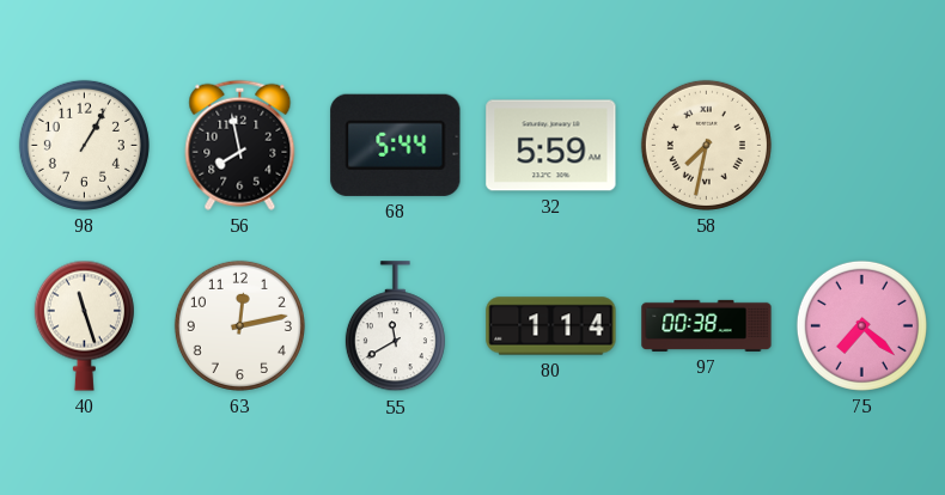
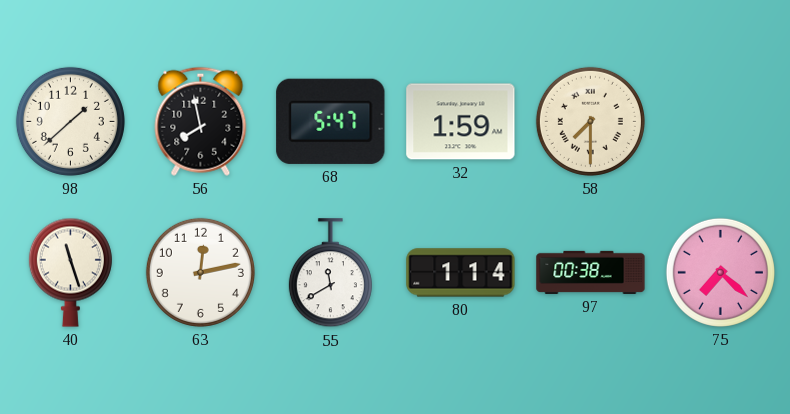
98: 1:05 -> 1:38 (70, 121)
68: 5:44 -> 5:47 (331, 121)
32: 5:59 -> 1:59 (461, 122)
58: 7:32 -> 7:30 (590, 121)
